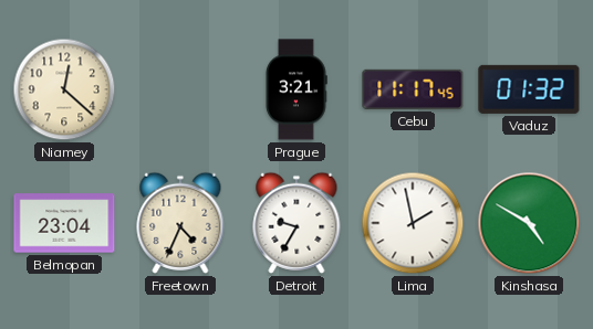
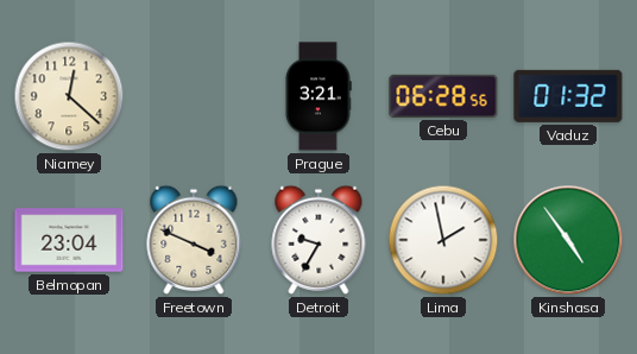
Cebu: 11:17 -> 06:28 (443, 96)
Freetown: 4:34 -> 3:49 (194, 240)
Kinshasa: 4:50 -> 4:54 (568, 240)
